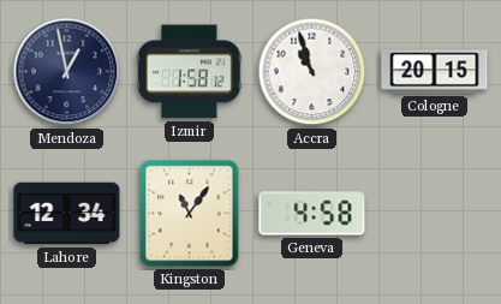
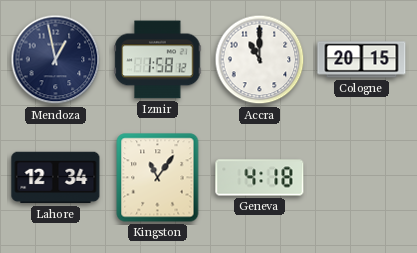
Accra: 10:57 -> 11:00 (260, 60)
Geneva: 4:58 -> 4:18 (260, 178)
